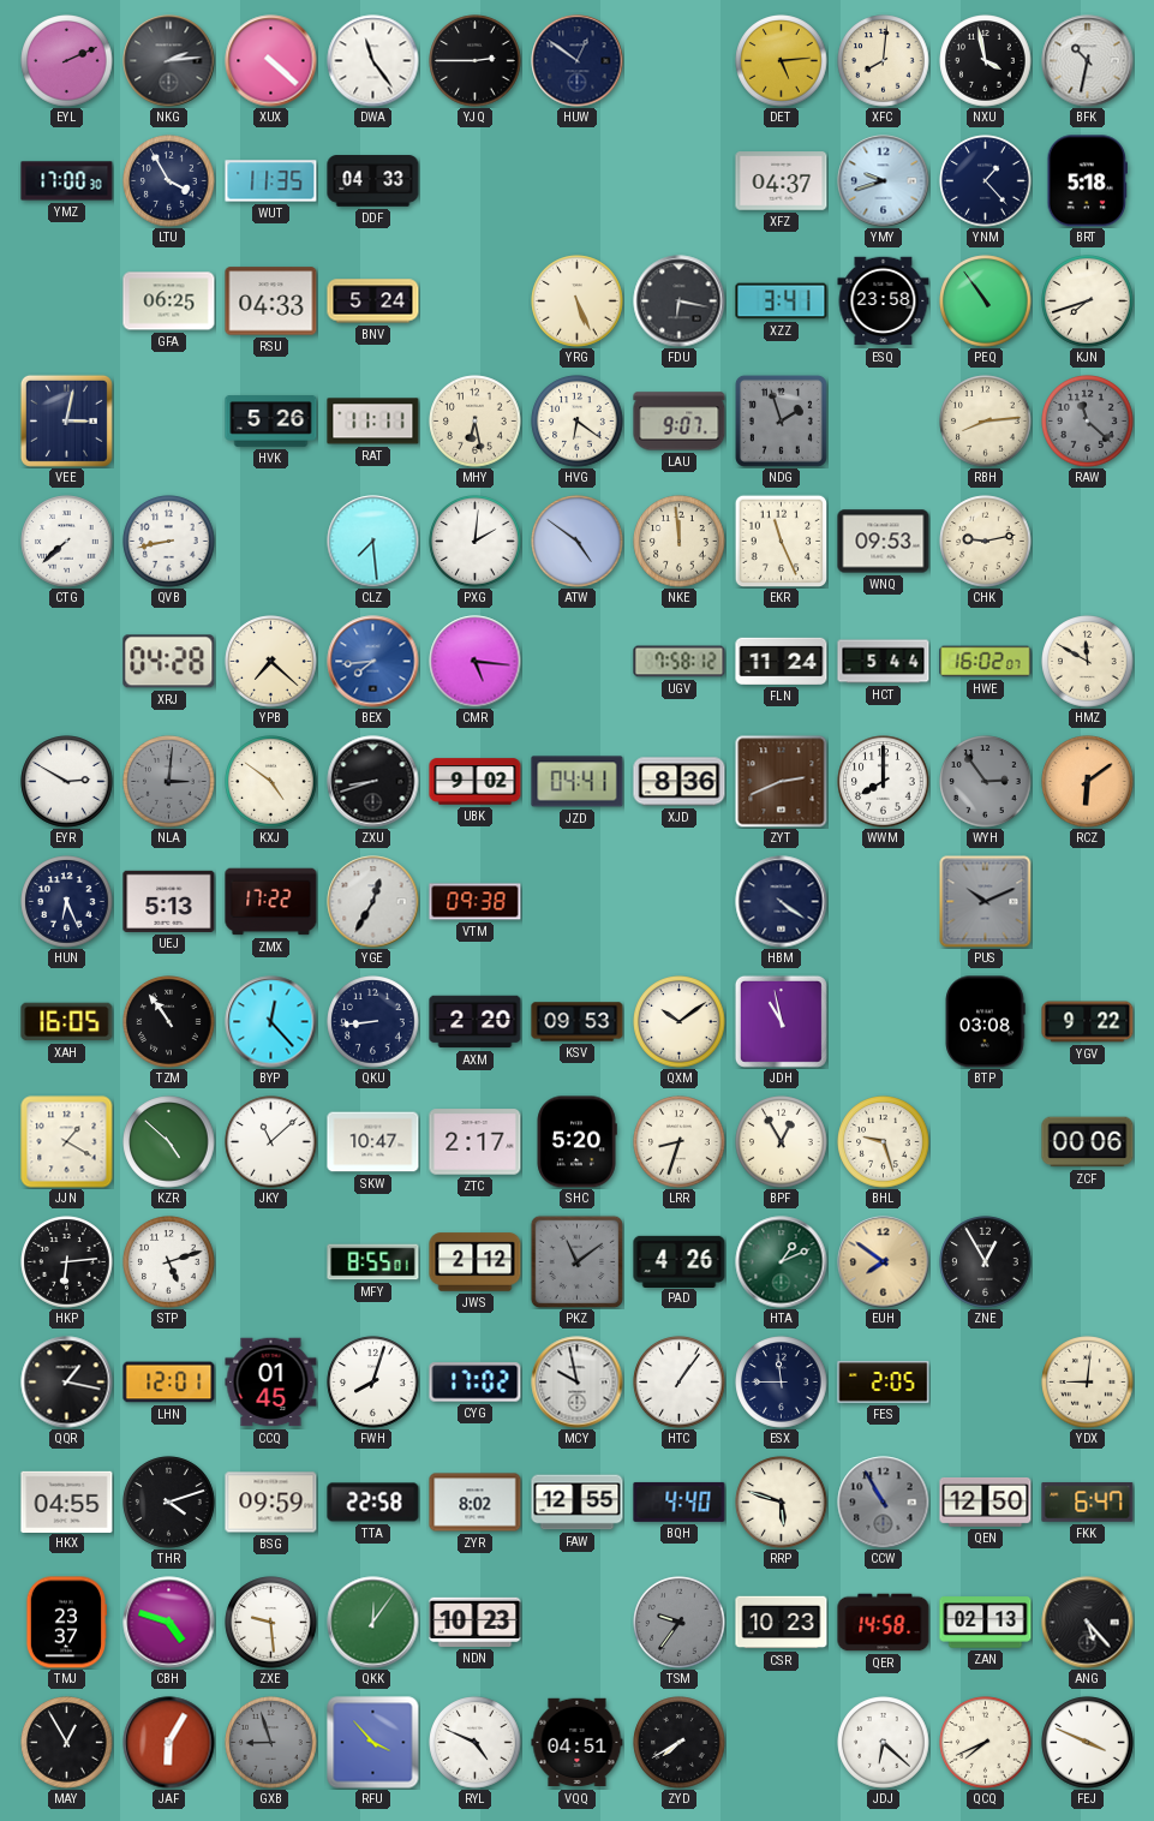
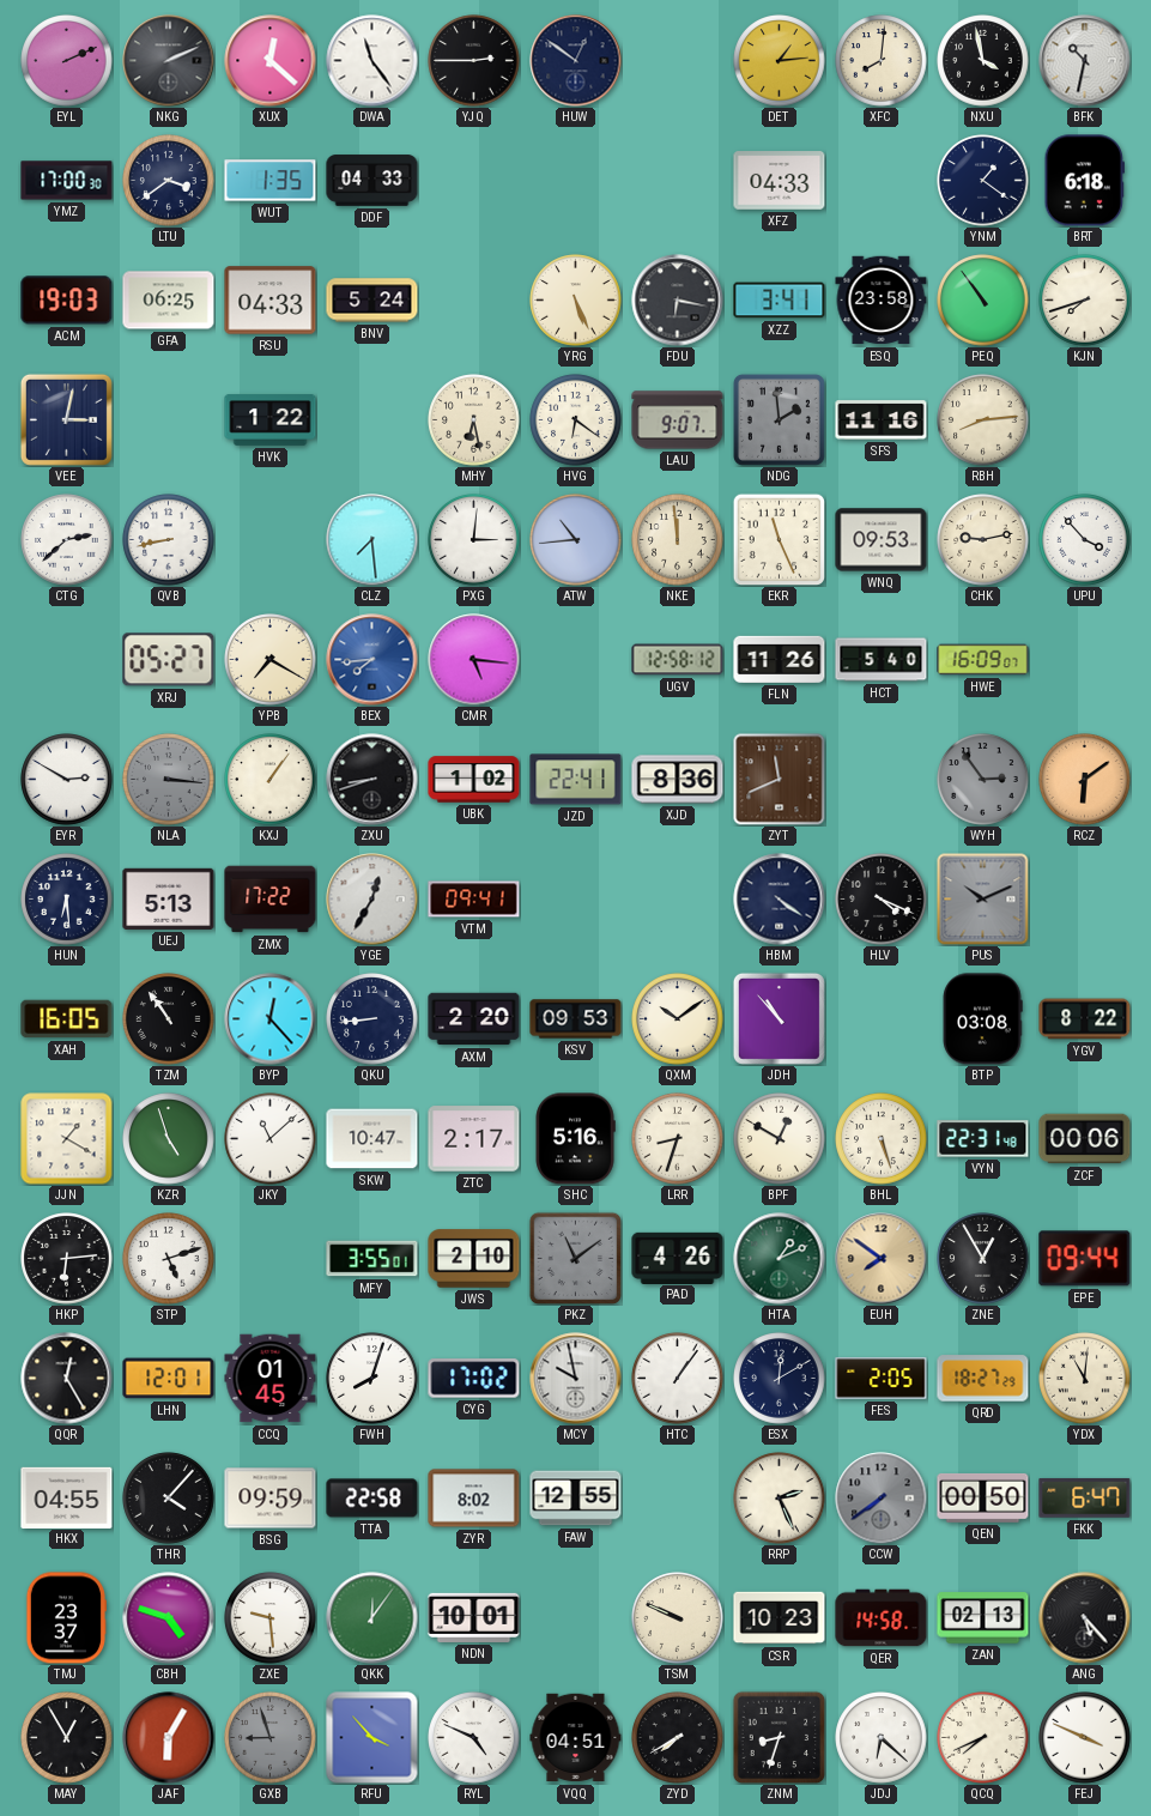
NKG: 2:14 -> 2:11 (169, 61)
XUX: 4:22 -> 12:22 (271, 61)
DET: 5:14 -> 1:14 (780, 61)
LTU: 3:55 -> 3:39 (169, 181)
WUT: 11:35 -> 1:35 (271, 181)
XFZ: 04:37 -> 04:33 (780, 181)
YMY: 9:42 -> none (884, 181)
YNM: 1:23 -> 1:21 (983, 181)
BRT: 5:18 -> 6:18 (1084, 181)
ACM: none -> 19:03 (67, 301)
HVK: 5:26 -> 1:22 (271, 420)
RAT: 11:11 -> none (373, 422)
NDG: 1:57 -> 1:59 (779, 419)
SFS: none -> 11:16 (882, 420)
RAW: 11:22 -> none (1088, 422)
CTG: 7:38 -> 2:38 (67, 540)
PXG: 2:01 -> 3:01 (474, 540)
ATW: 4:51 -> 10:44 (576, 540)
UPU: none -> 3:53 (1085, 540)
XRJ: 04:28 -> 05:27 (169, 660)
YPB: 7:22 -> 7:20 (271, 660)
UGV: 7:58 -> 12:58 (678, 660)
FLN: 11:24 -> 11:26 (780, 659)
HCT: 5:44 -> 5:40 (882, 660)
HWE: 16:02 -> 16:09 (983, 660)
HMZ: 11:50 -> none (1088, 662)
NLA: 3:01 -> 3:16 (169, 780)
KXJ: 4:51 -> 1:06 (271, 780)
UBK: 9:02 -> 1:02 (474, 780)
JZD: 04:41 -> 22:41 (576, 780)
ZYT: 2:41 -> 11:41 (780, 780)
WWM: 8:00 -> none (884, 782)
HUN: 6:26 -> 6:29 (67, 900)
VTM: 09:38 -> 09:41 (474, 900)
HLV: none -> 4:19 (882, 900)
JDH: 10:58 -> 10:53 (779, 1018)
YGV: 9:22 -> 8:22 (1085, 1019)
KZR: 4:52 -> 4:57 (169, 1139)
SHC: 5:20 -> 5:16 (575, 1139)
BPF: 12:55 -> 12:50 (780, 1139)
BHL: 9:27 -> 5:27 (882, 1139)
VYN: none -> 22:31 (983, 1139)
MFY: 8:55 -> 3:55 (372, 1259)
JWS: 2:12 -> 2:10 (474, 1259)
EPE: none -> 09:44 (1085, 1259)
QQR: 1:17 -> 12:25 (67, 1379)
ESX: 11:45 -> 12:10 (780, 1379)
QRD: none -> 18:27 (983, 1379)
YDX: 9:01 -> 11:01 (1085, 1379)
THR: 4:12 -> 4:07 (169, 1499)
BQH: 4:40 -> none (680, 1501)
RRP: 5:48 -> 2:26 (780, 1499)
CCW: 10:55 -> 7:39 (882, 1499)
QEN: 12:50 -> 00:50 (983, 1497)
NDN: 10:23 -> 10:01 (474, 1617)
TSM: 9:36 -> 9:49 (678, 1618)
TSM dial: grey -> cream (678, 1618)
ZNM: none -> 8:33 (779, 1737)
